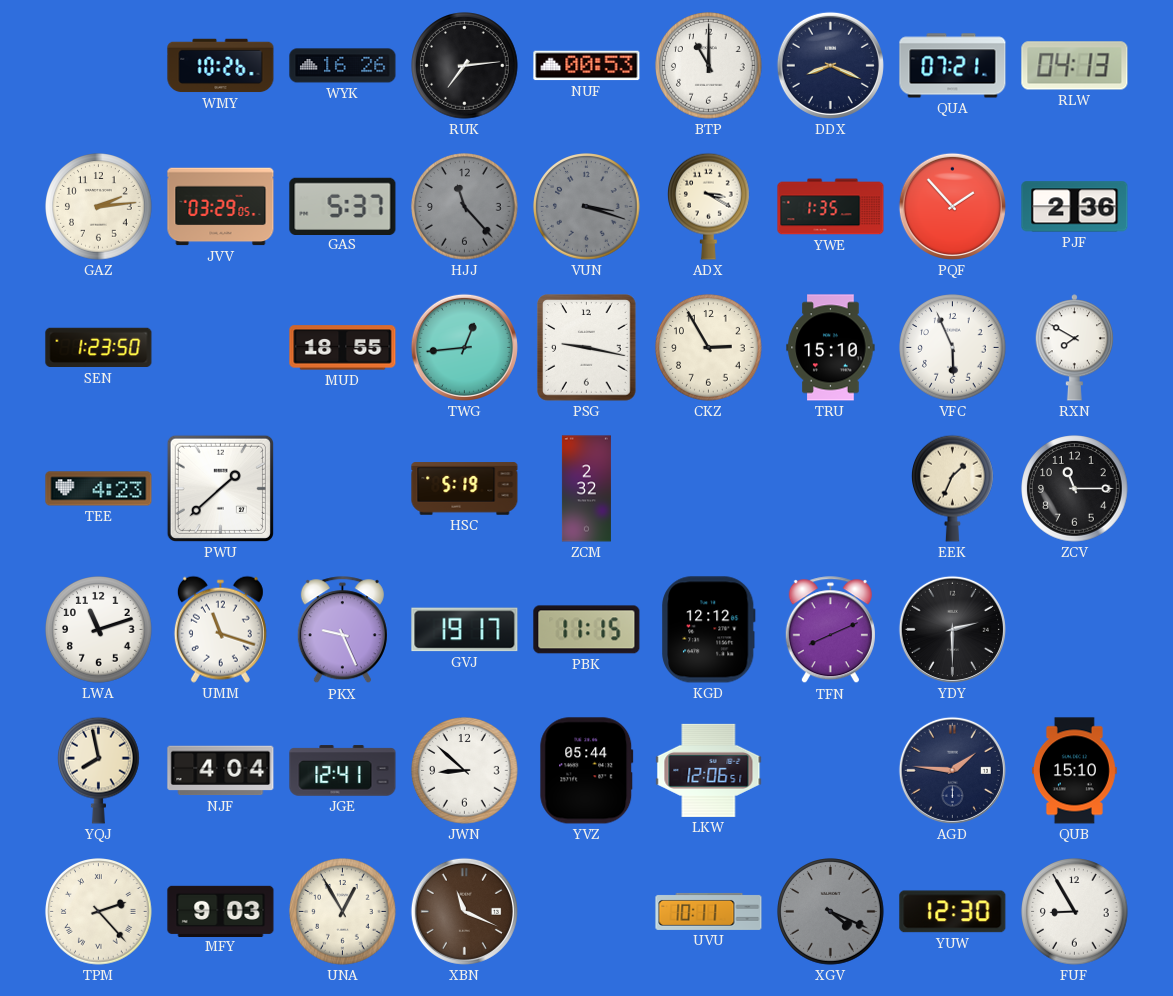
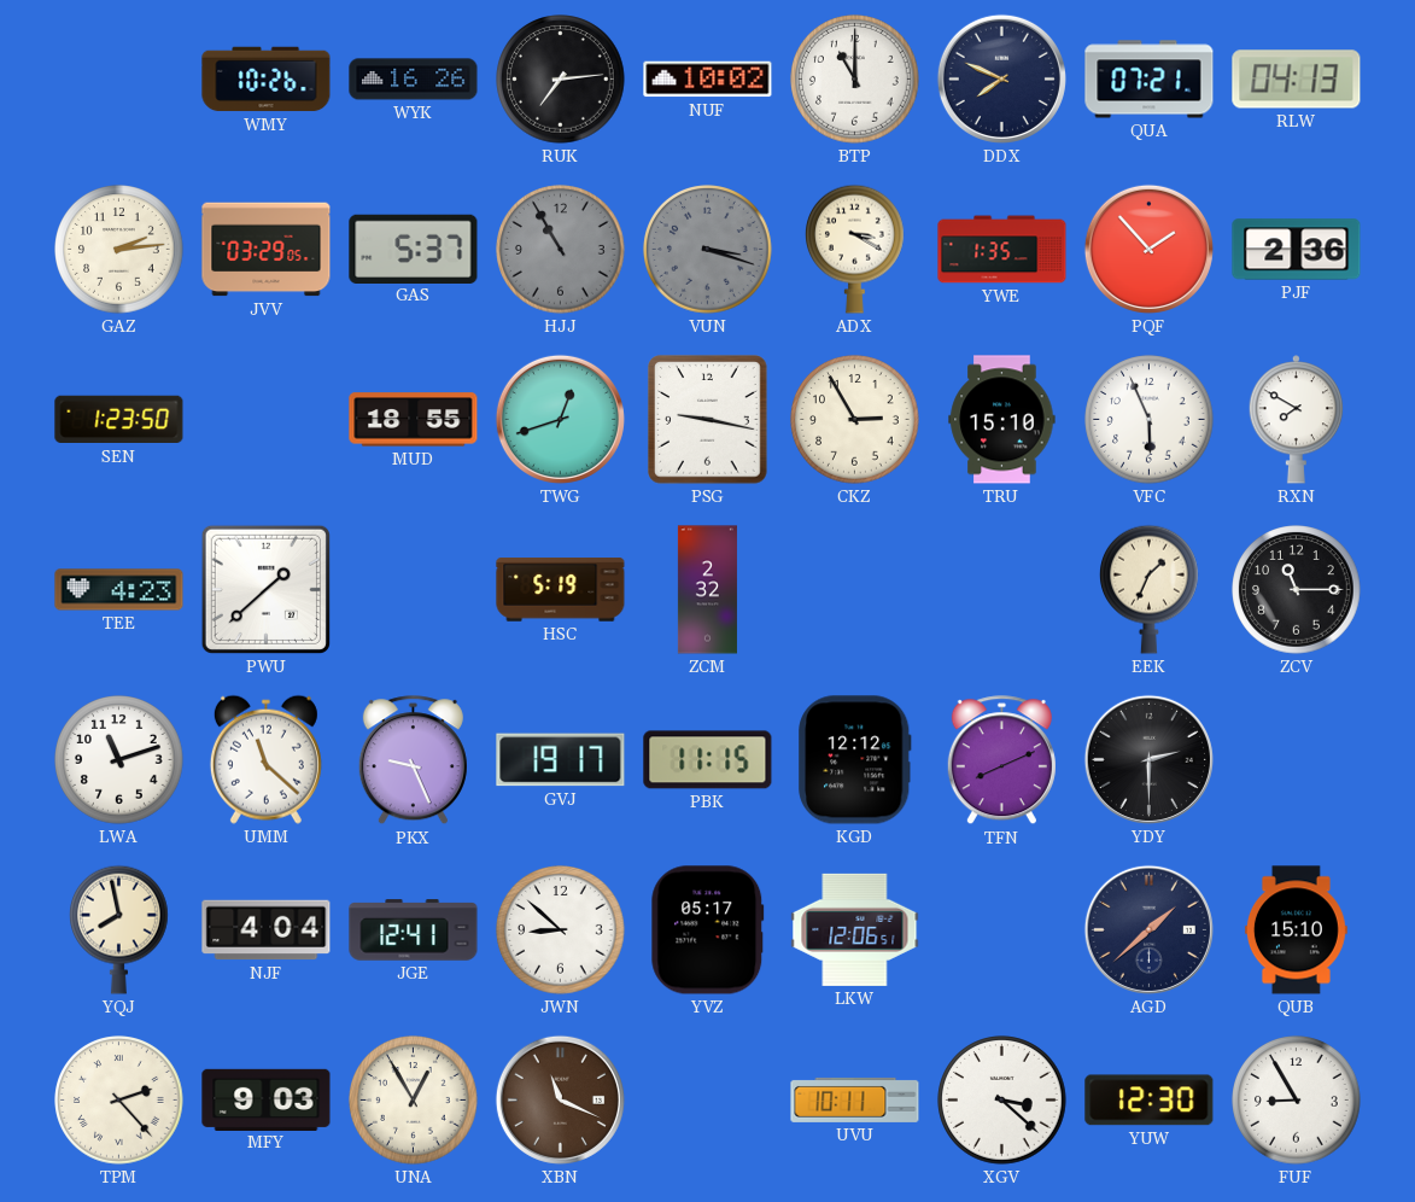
NUF: 00:53 -> 10:02 (708, 80)
DDX: 8:19 -> 7:49 (1001, 78)
HJJ: 11:23 -> 10:55 (561, 250)
TWG: 12:44 -> 12:42 (560, 419)
UMM: 11:18 -> 11:22 (265, 759)
YVZ: 05:44 -> 05:17 (708, 930)
AGD: 1:46 -> 1:38 (1148, 929)
XGV: 4:19 -> 3:22 (1002, 1101)
XGV dial: grey -> white (1002, 1101)
